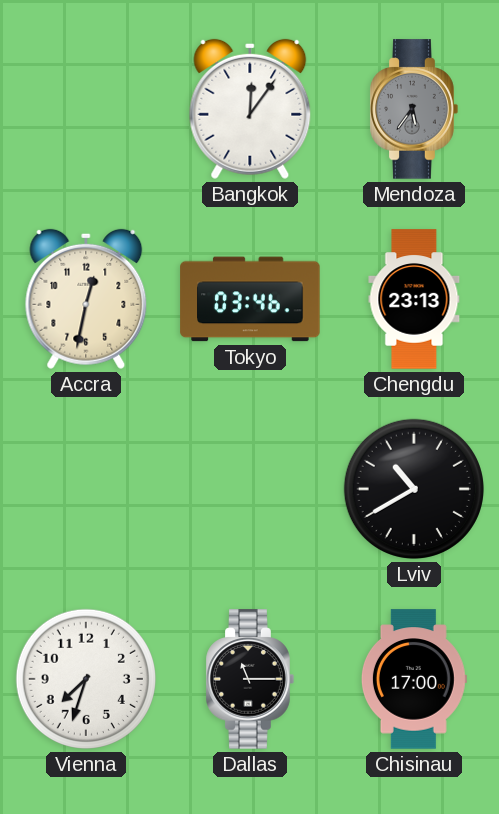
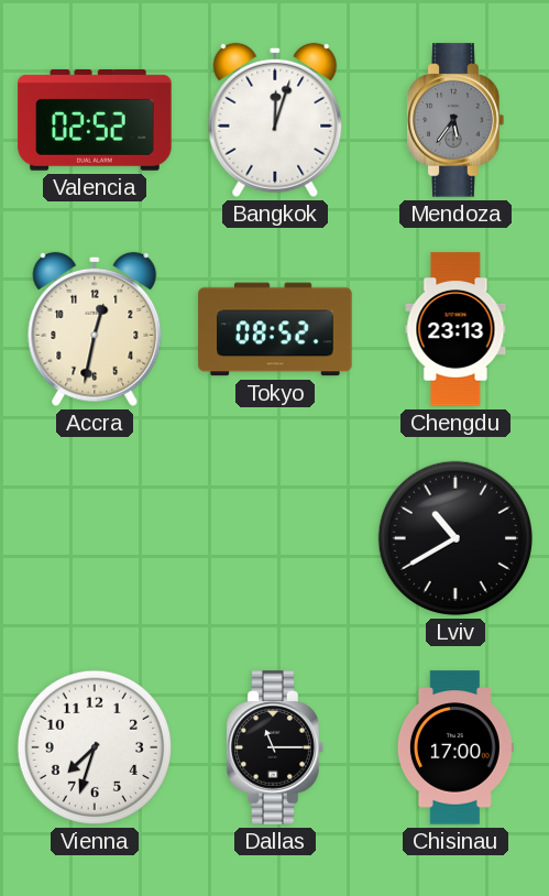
Valencia: none -> 02:52 (95, 120)
Bangkok: 12:06 -> 12:03 (275, 120)
Tokyo: 03:46 -> 08:52 (275, 329)
